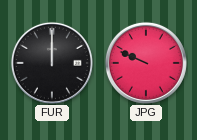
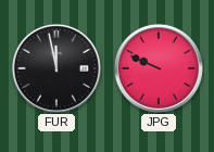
FUR: 12:00 -> 11:58 (56, 68)
